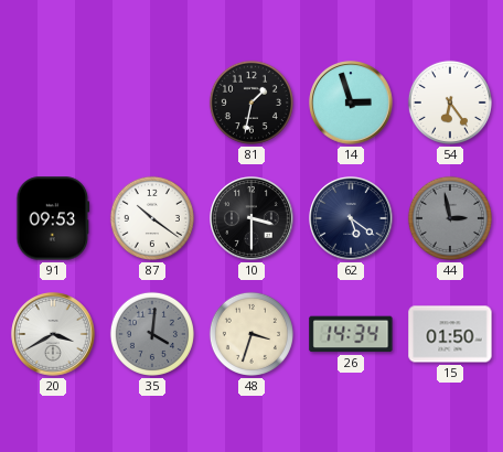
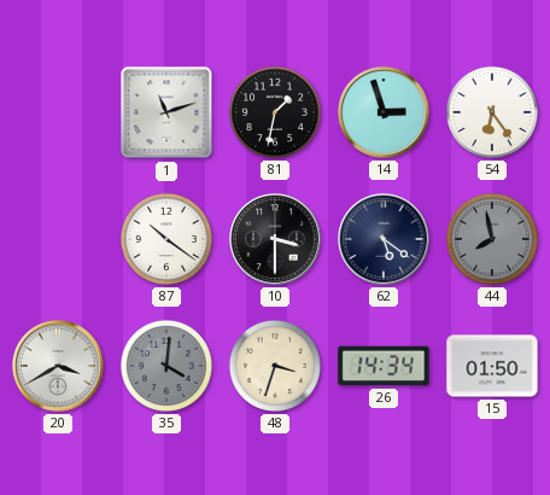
1: none -> 11:12 (166, 112)
91: 09:53 -> none (53, 218)
44: 2:58 -> 7:58 (492, 239)
